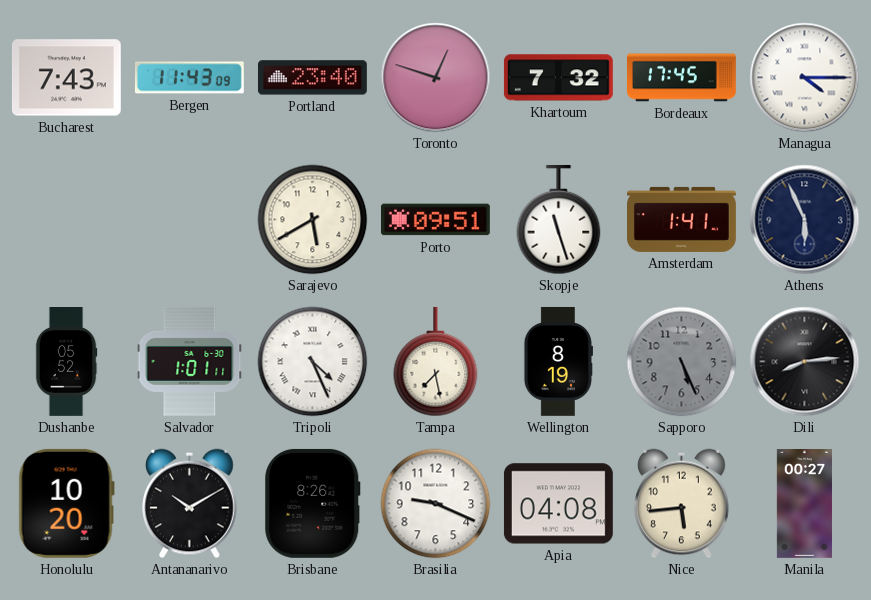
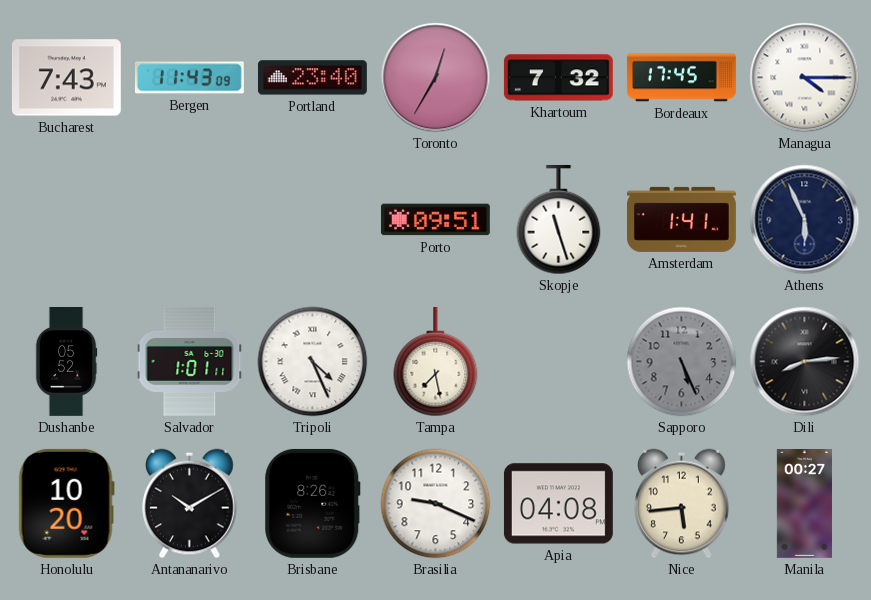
Toronto: 12:48 -> 12:35 (436, 78)
Sarajevo: 5:40 -> none (313, 220)
Wellington: 8:19 -> none (558, 361)
